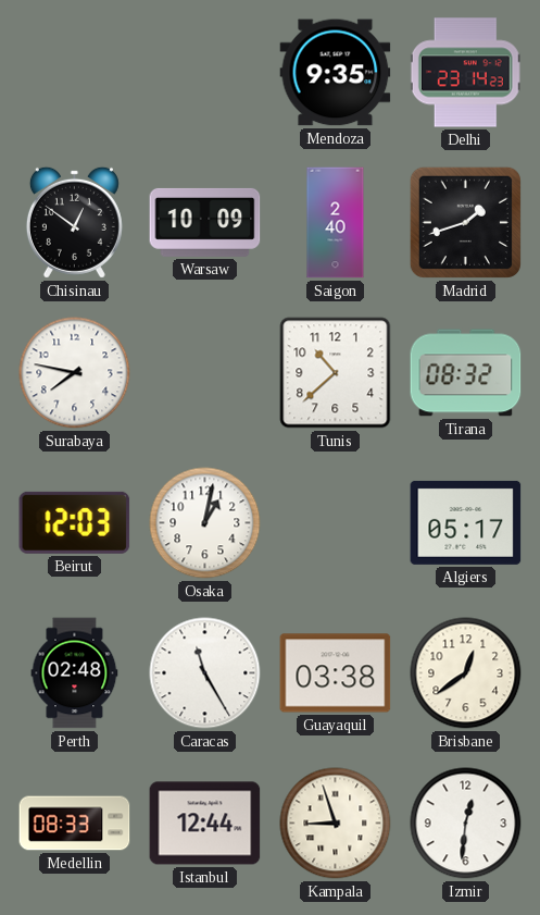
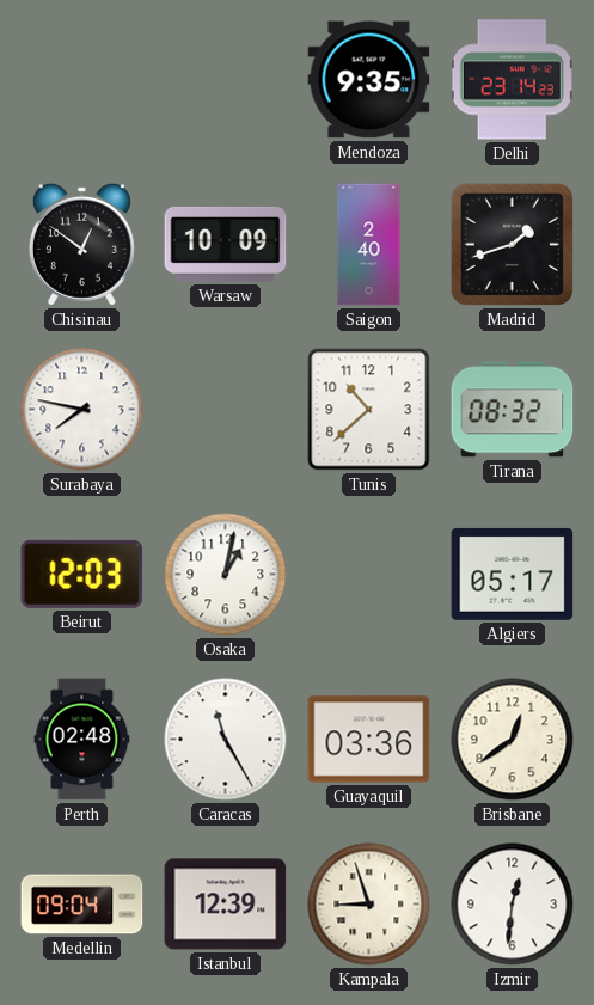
Guayaquil: 03:38 -> 03:36 (369, 740)
Medellin: 08:33 -> 09:04 (82, 905)
Istanbul: 12:44 -> 12:39 (226, 905)
